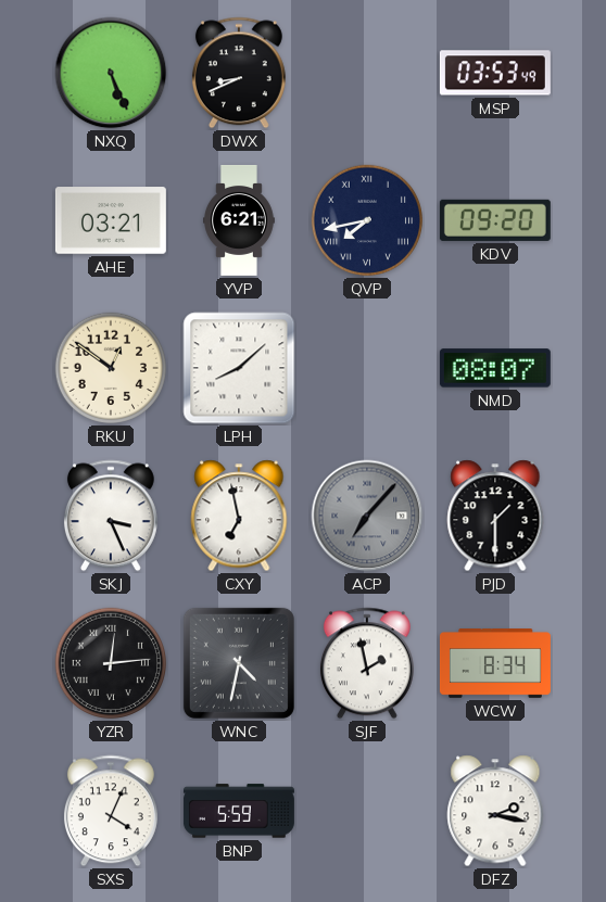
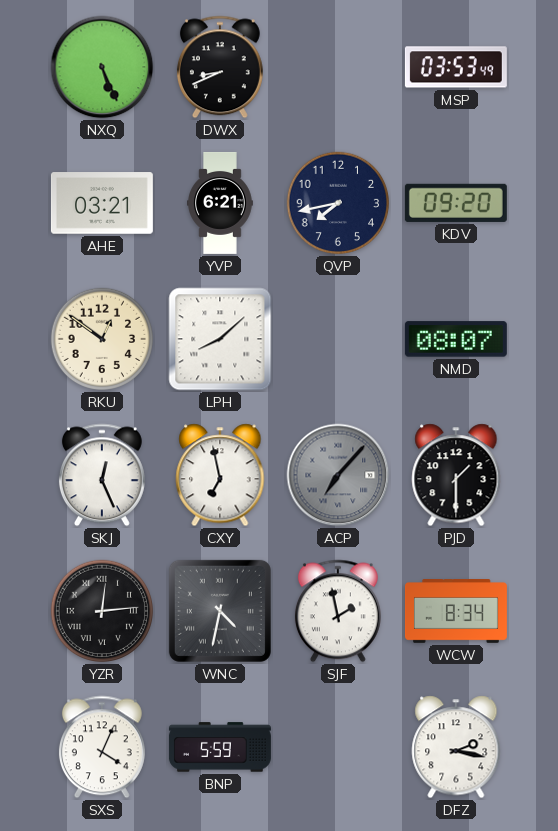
QVP numerals: Roman -> Arabic (338, 203)
SKJ: 3:26 -> 12:26 (102, 475)
